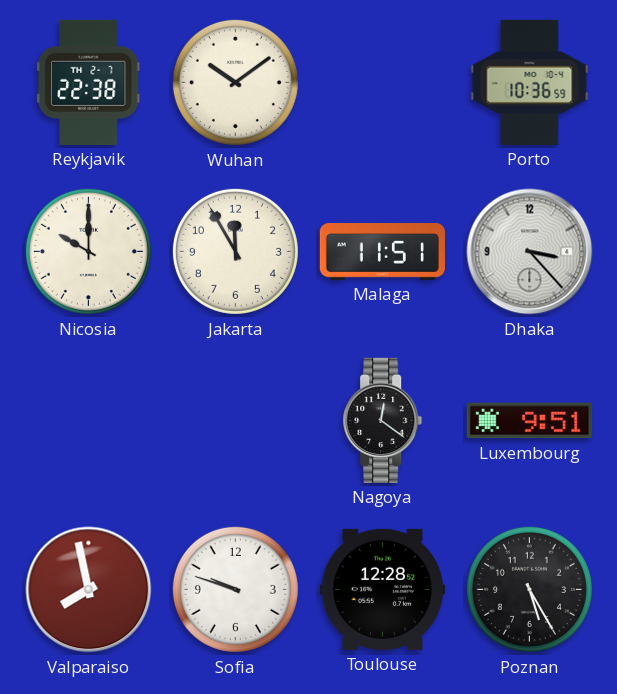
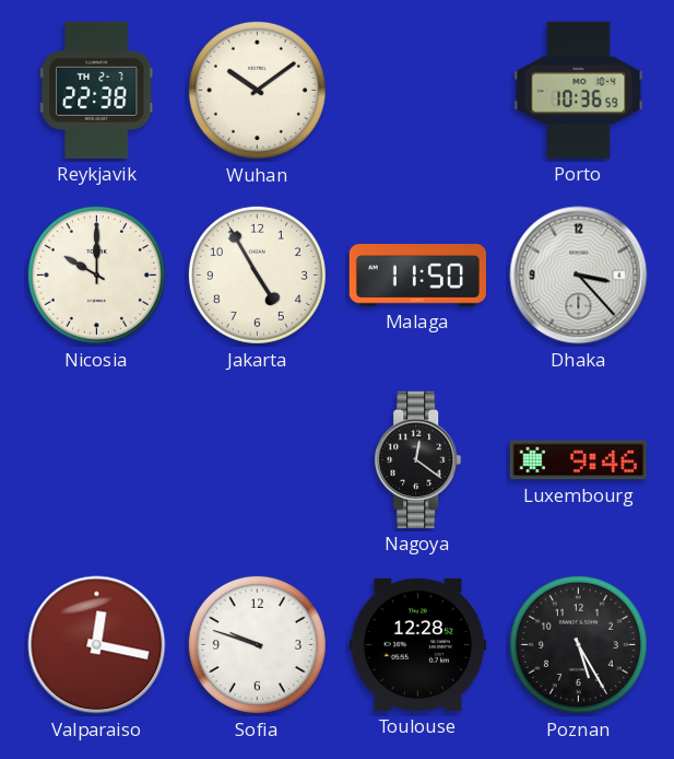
Jakarta: 11:55 -> 4:55 (257, 275)
Malaga: 11:51 -> 11:50 (417, 276)
Luxembourg: 9:51 -> 9:46 (578, 460)
Valparaiso: 7:58 -> 12:17 (97, 645)
